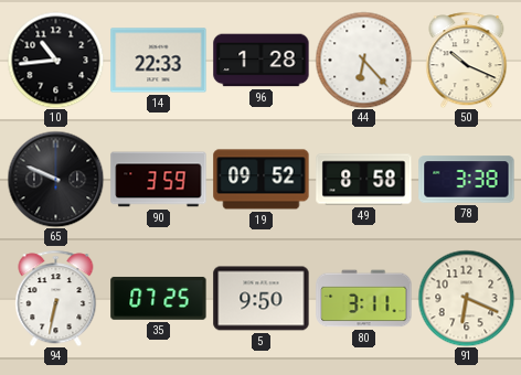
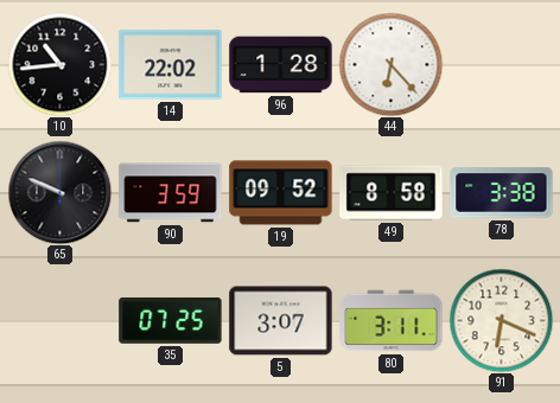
14: 22:33 -> 22:02 (171, 65)
50: 10:19 -> none (467, 60)
94: 6:32 -> none (56, 298)
5: 9:50 -> 3:07 (281, 321)
